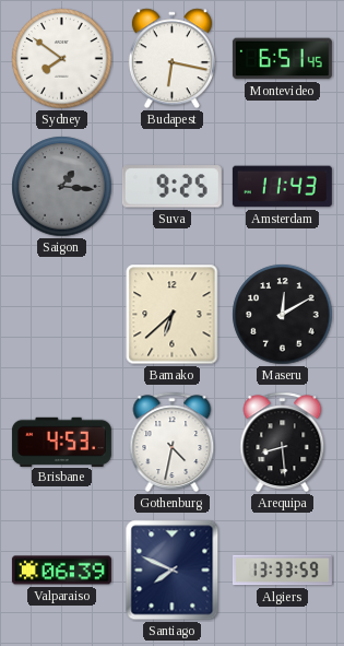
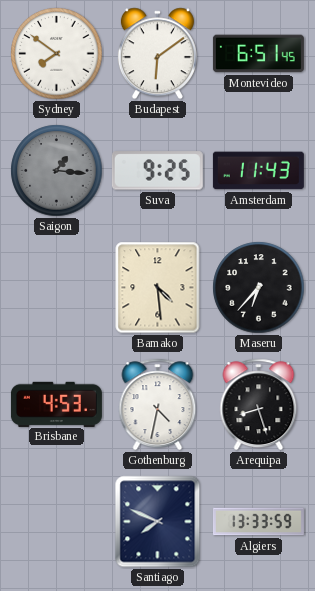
Budapest: 6:17 -> 6:09 (157, 54)
Bamako: 6:38 -> 4:29 (158, 288)
Maseru: 12:10 -> 6:37 (259, 288)
Arequipa: 8:29 -> 8:27 (259, 405)
Valparaiso: 06:39 -> none (61, 571)
